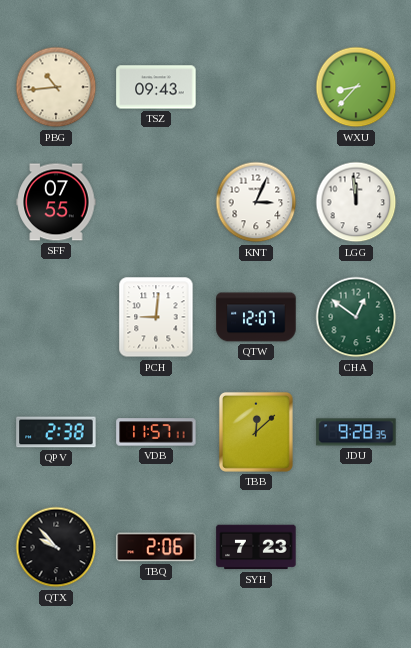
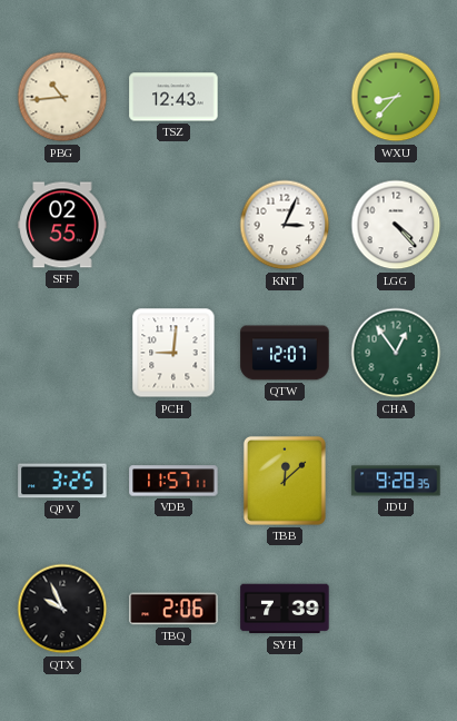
TSZ: 09:43 -> 12:43 (173, 97)
SFF: 07:55 -> 02:55 (62, 225)
LGG: 11:59 -> 4:23 (396, 225)
CHA: 12:51 -> 12:54 (396, 353)
QPV: 2:38 -> 3:25 (62, 481)
QTX: 9:53 -> 9:56 (62, 609)
SYH: 7:23 -> 7:39 (285, 609)
